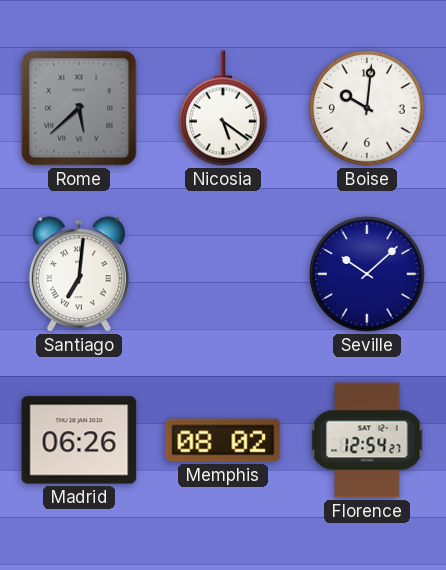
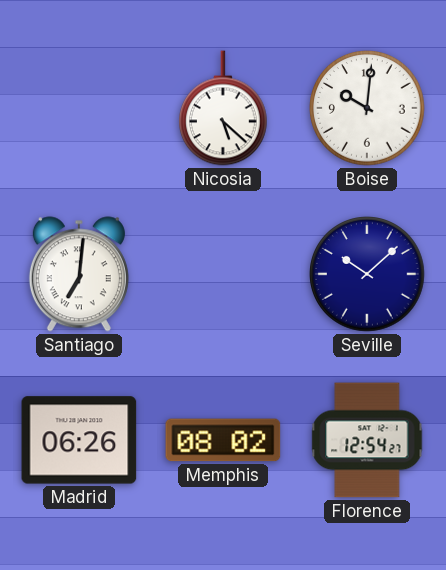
Rome: 5:38 -> none (79, 108)
Nicosia: 5:21 -> 5:22 (224, 108)
